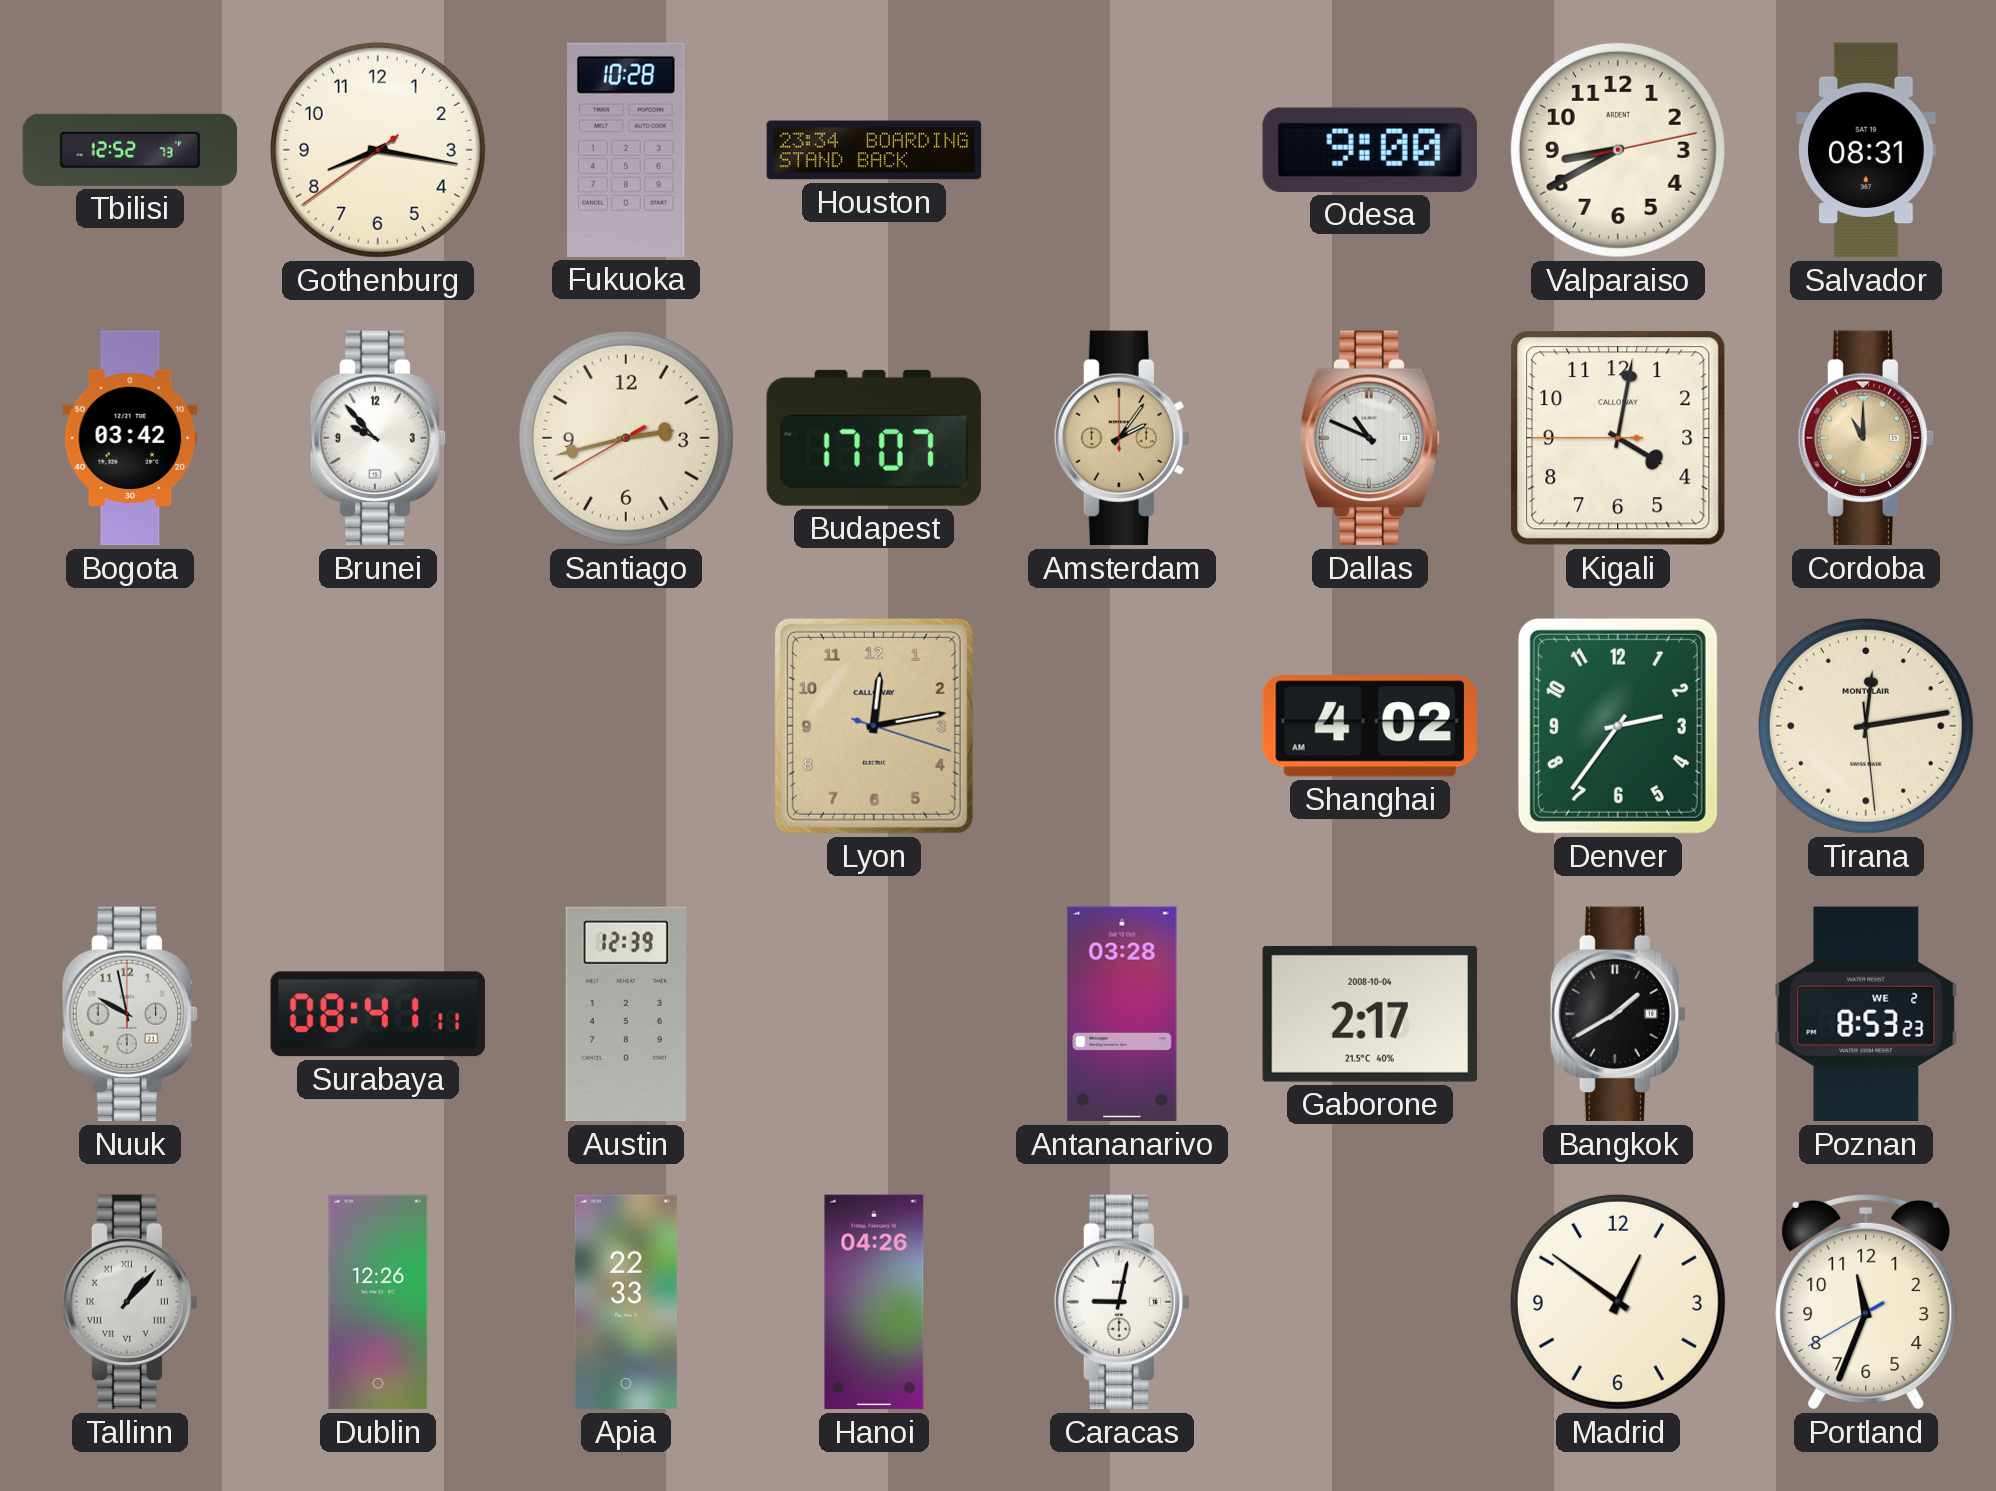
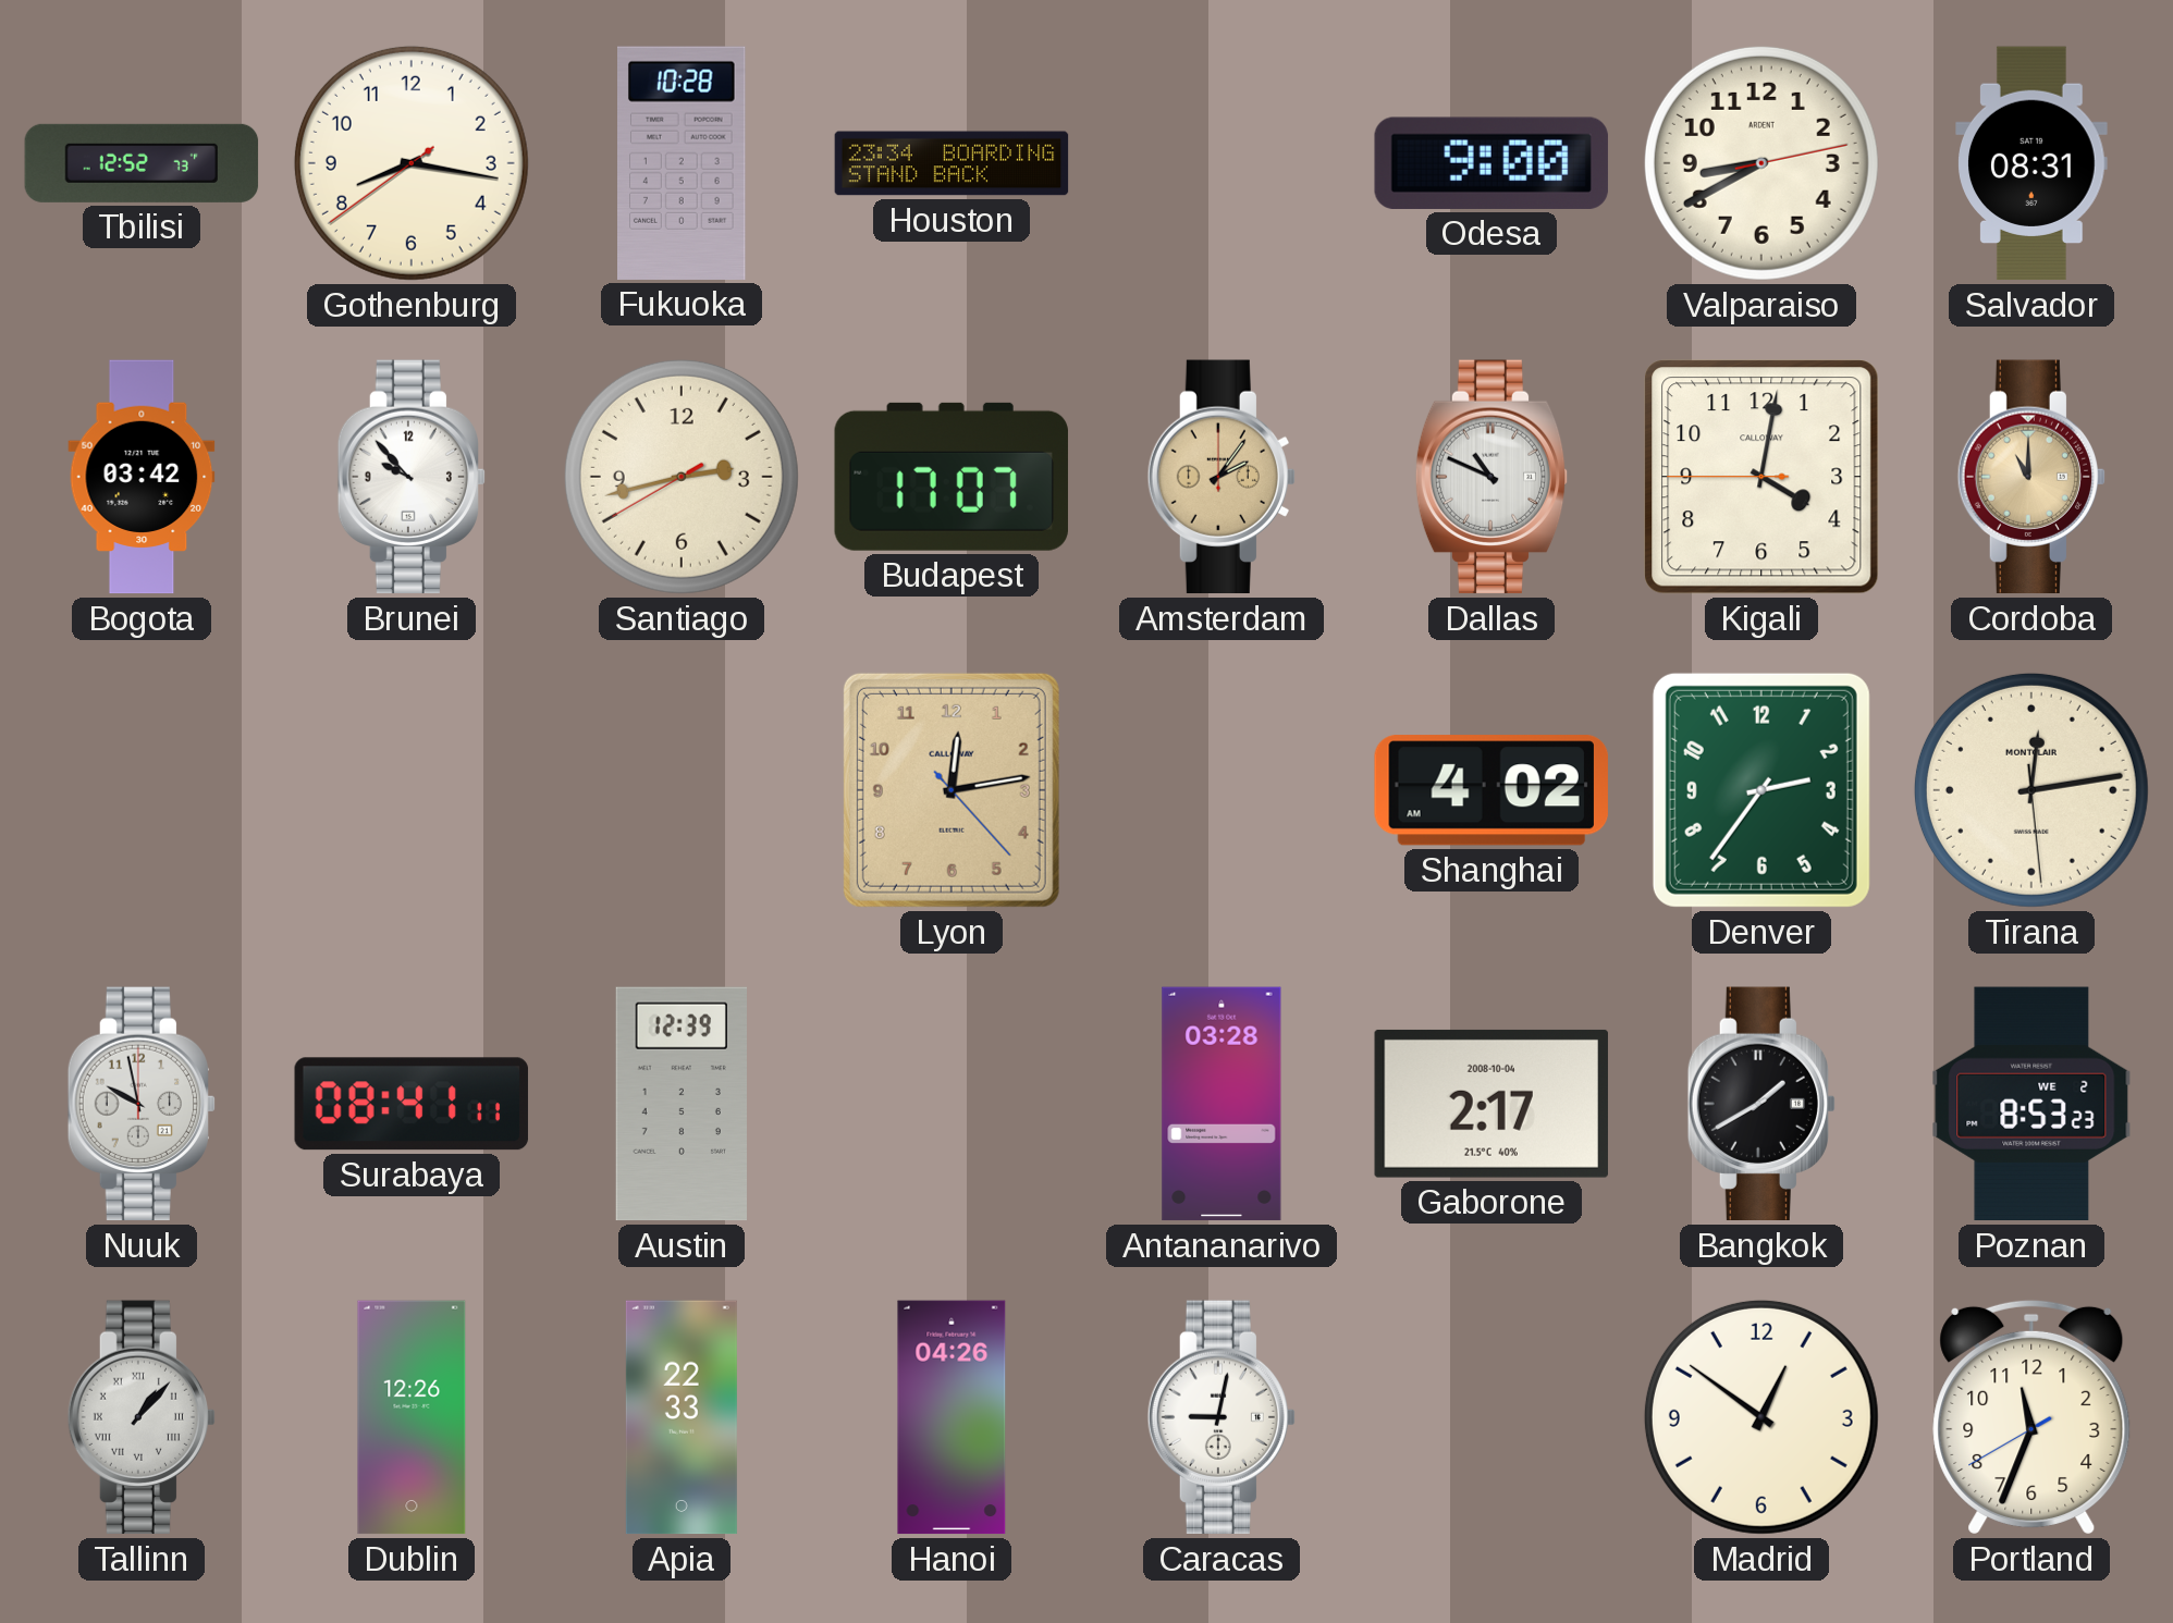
Lyon: 12:13:18 -> 12:13:23 (952, 790)
